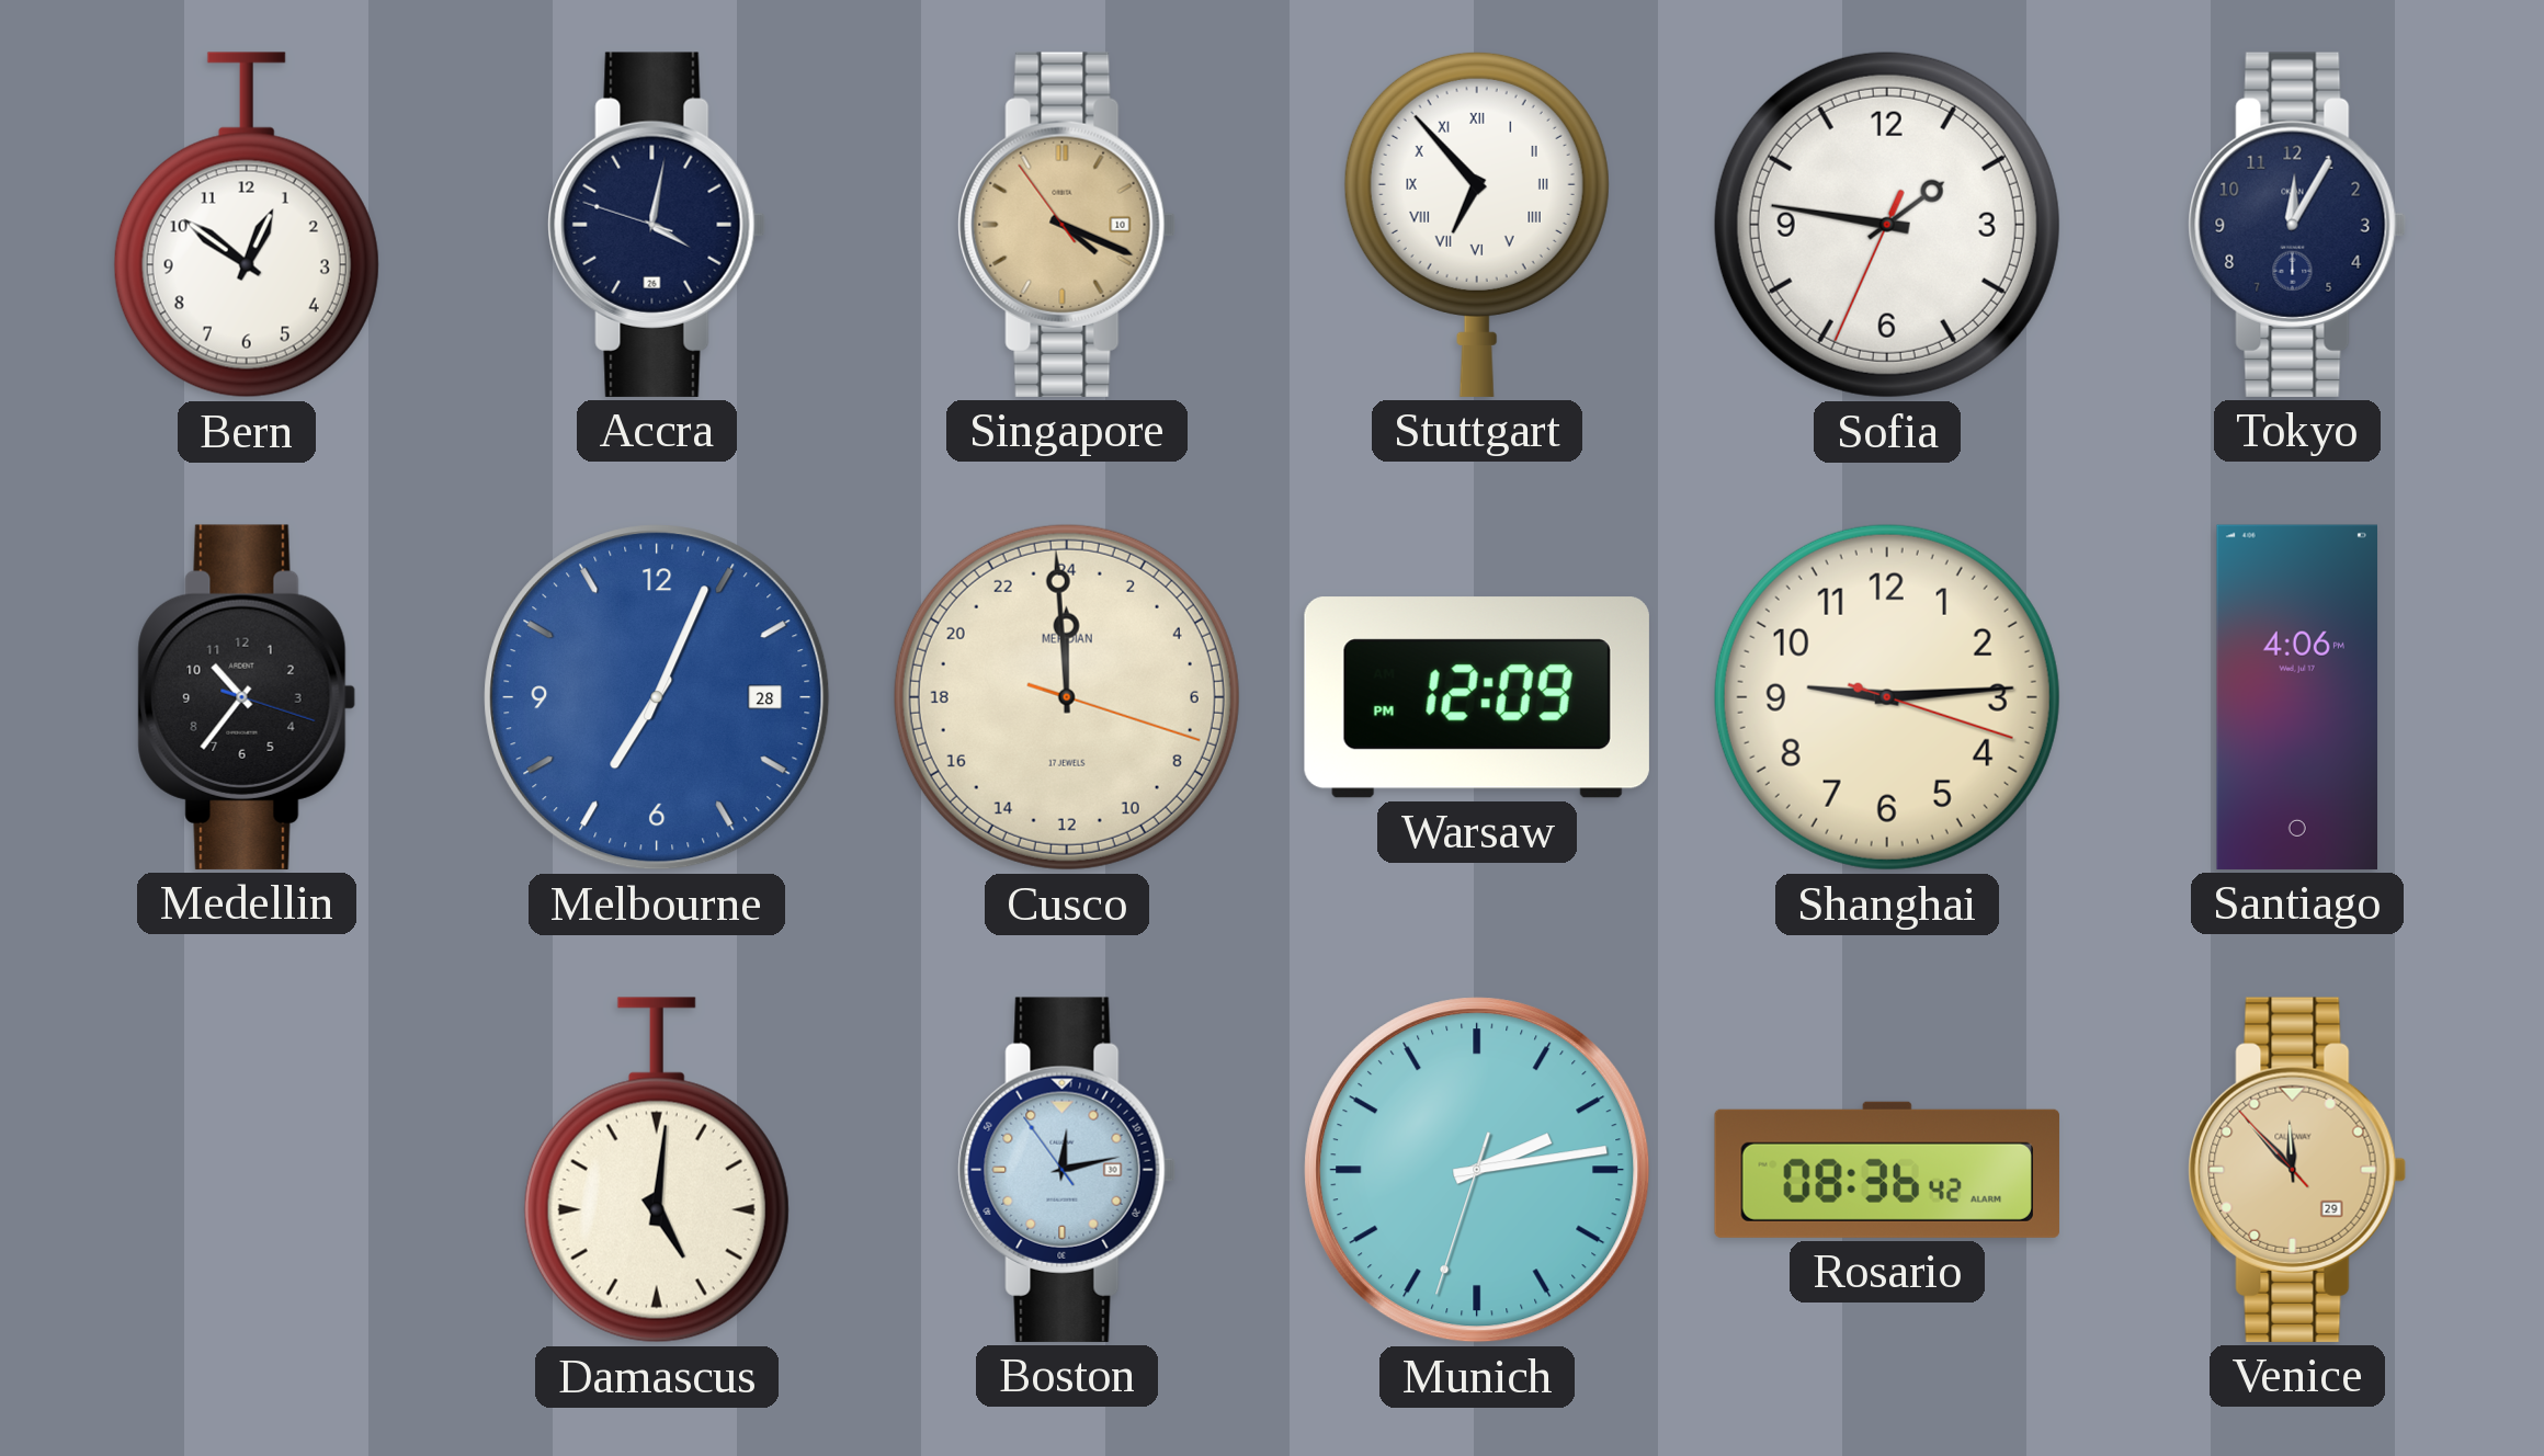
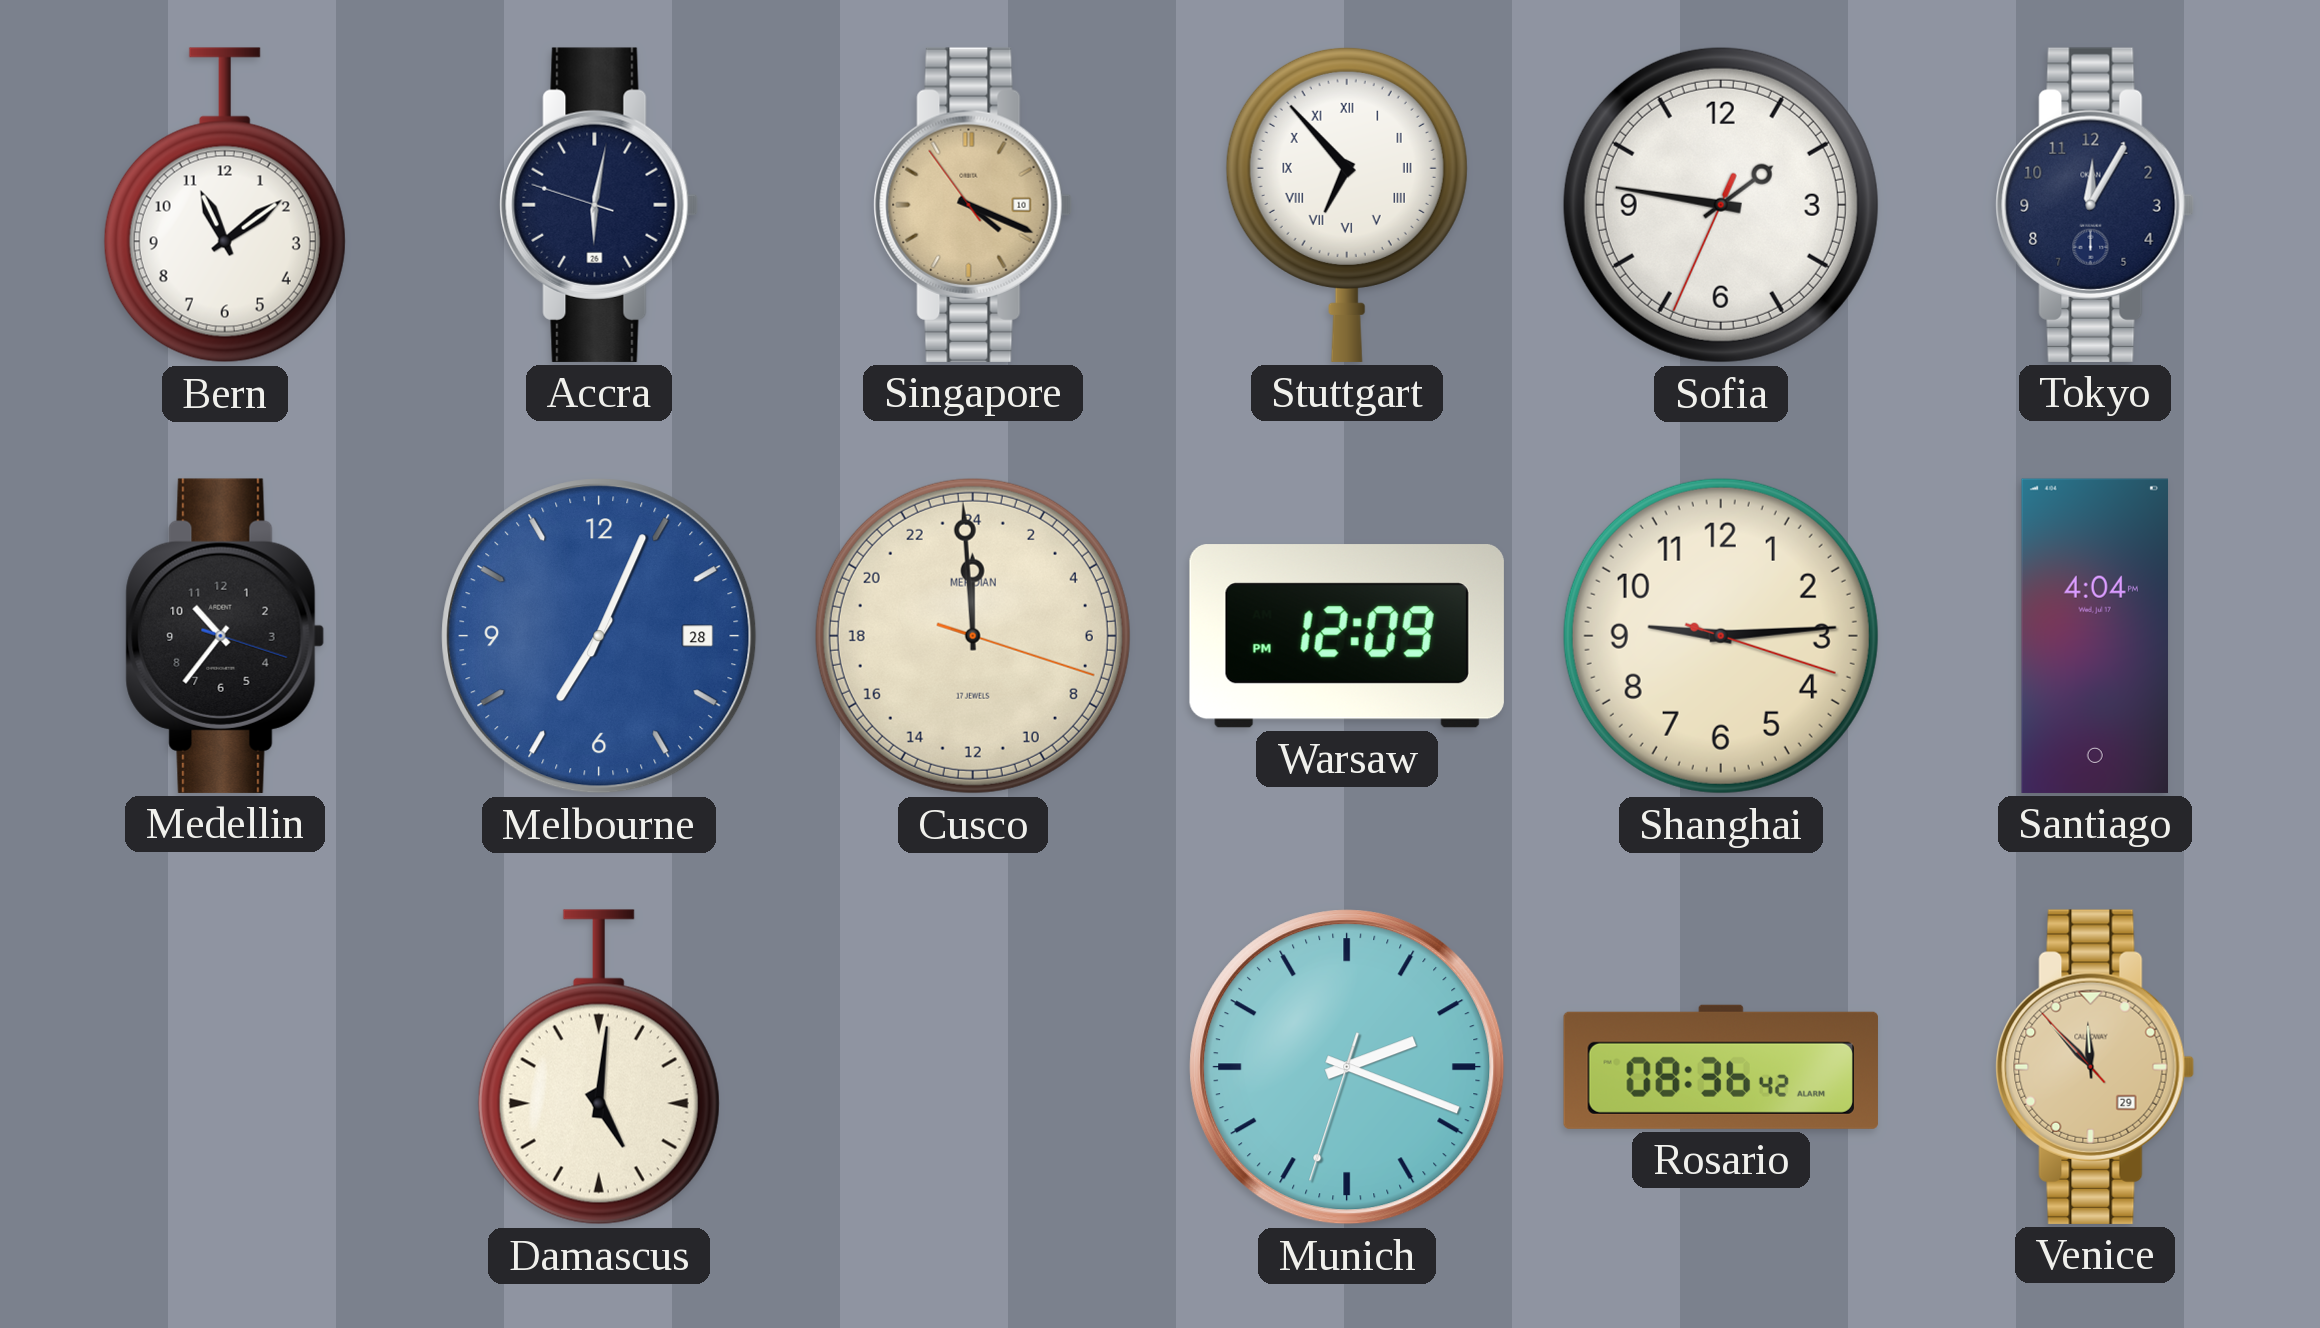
Bern: 12:51 -> 11:09 (225, 205)
Accra: 4:01 -> 6:01 (599, 205)
Santiago: 4:06 -> 4:04 (2094, 636)
Boston: 12:12 -> none (1067, 1170)
Munich: 2:13 -> 2:18 (1347, 1067)
